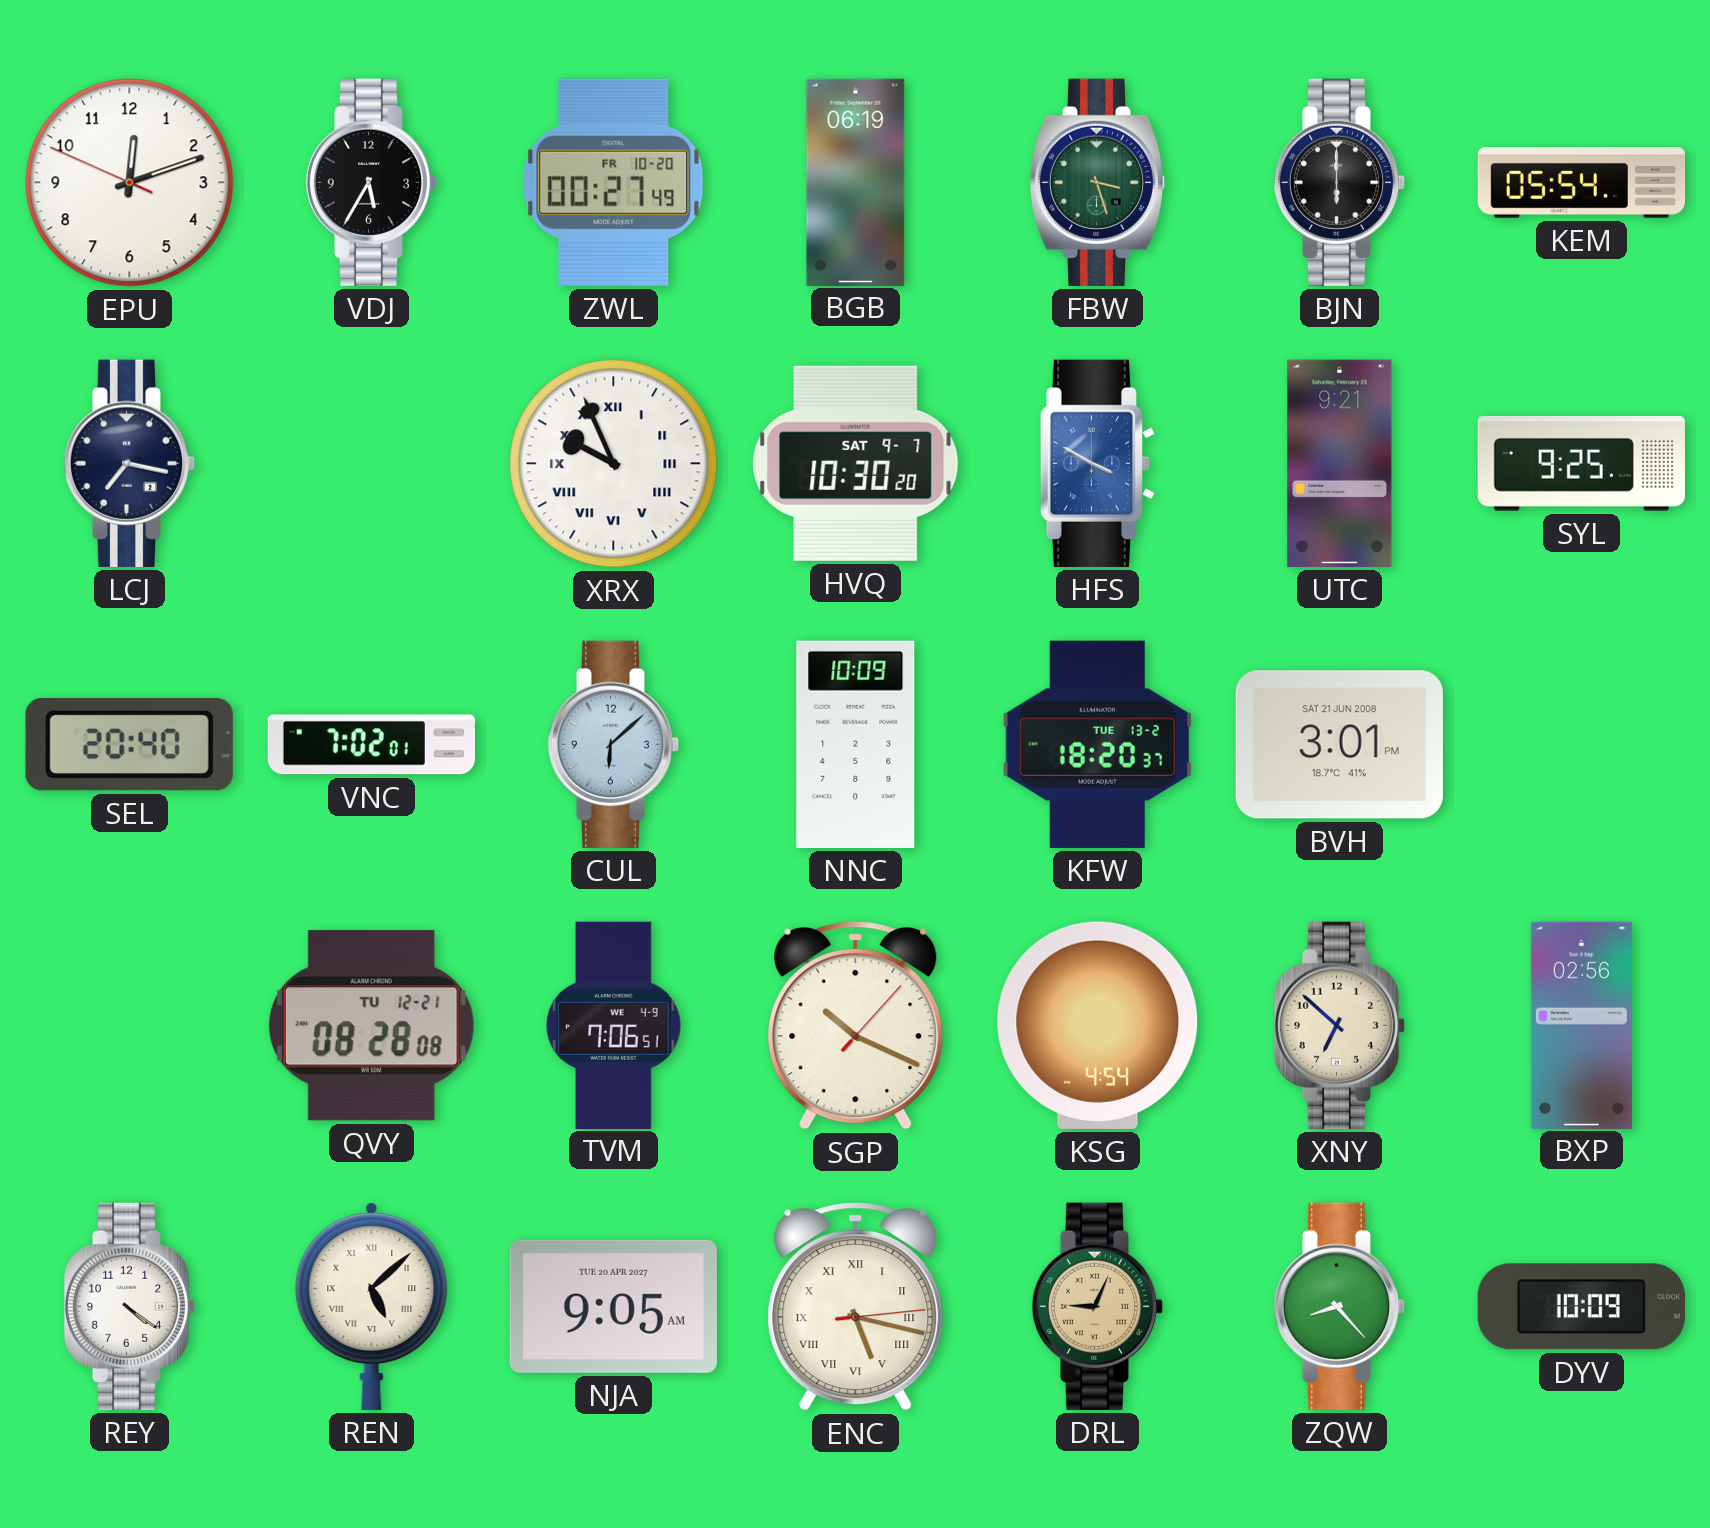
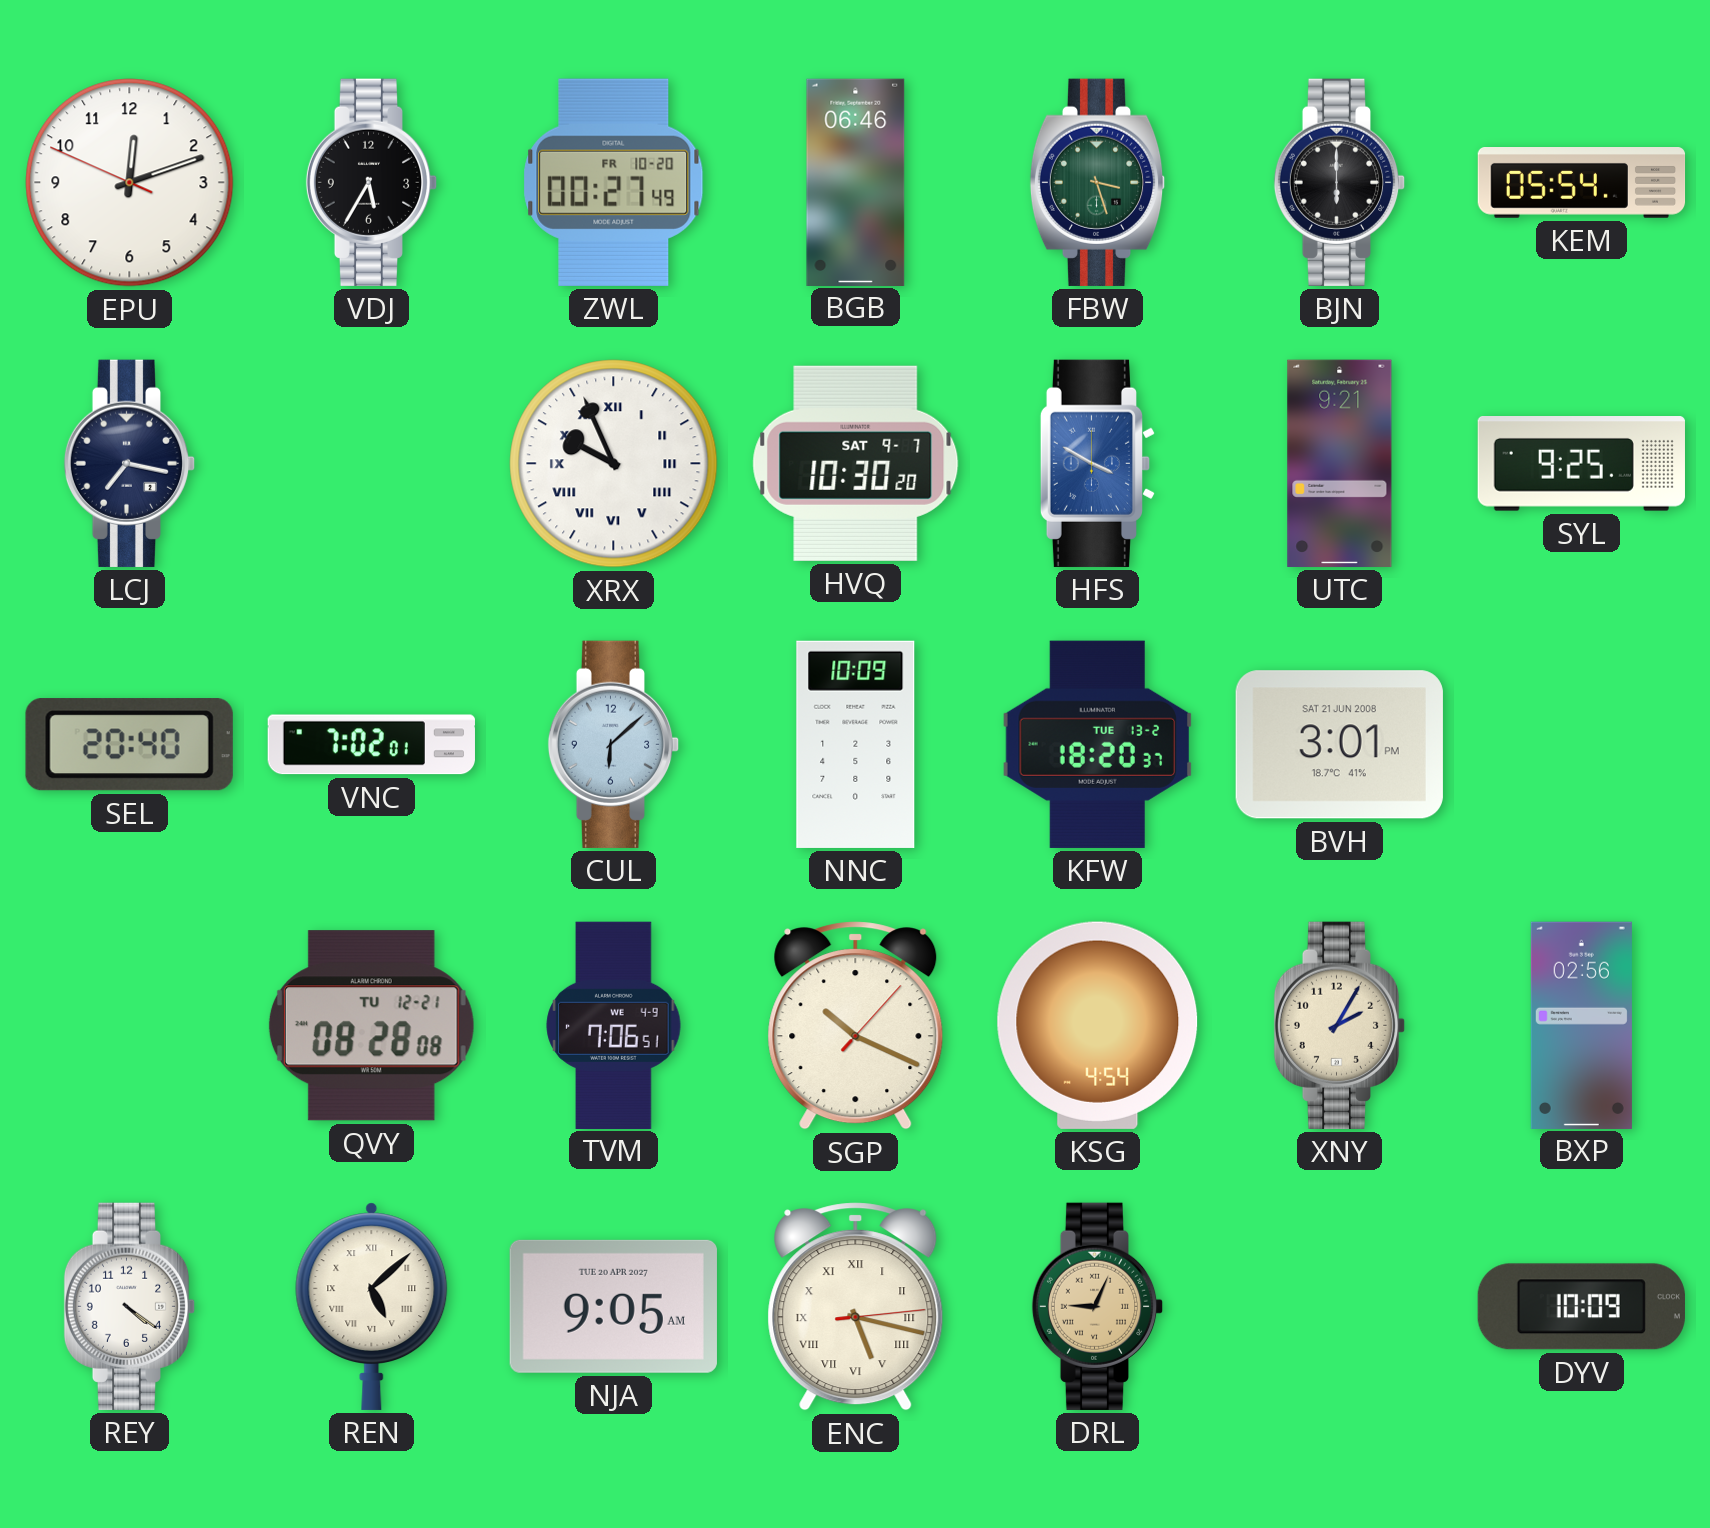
BGB: 06:19 -> 06:46 (856, 182)
XNY: 6:52 -> 2:05 (1340, 1025)
ZQW: 8:23 -> none (1340, 1306)
